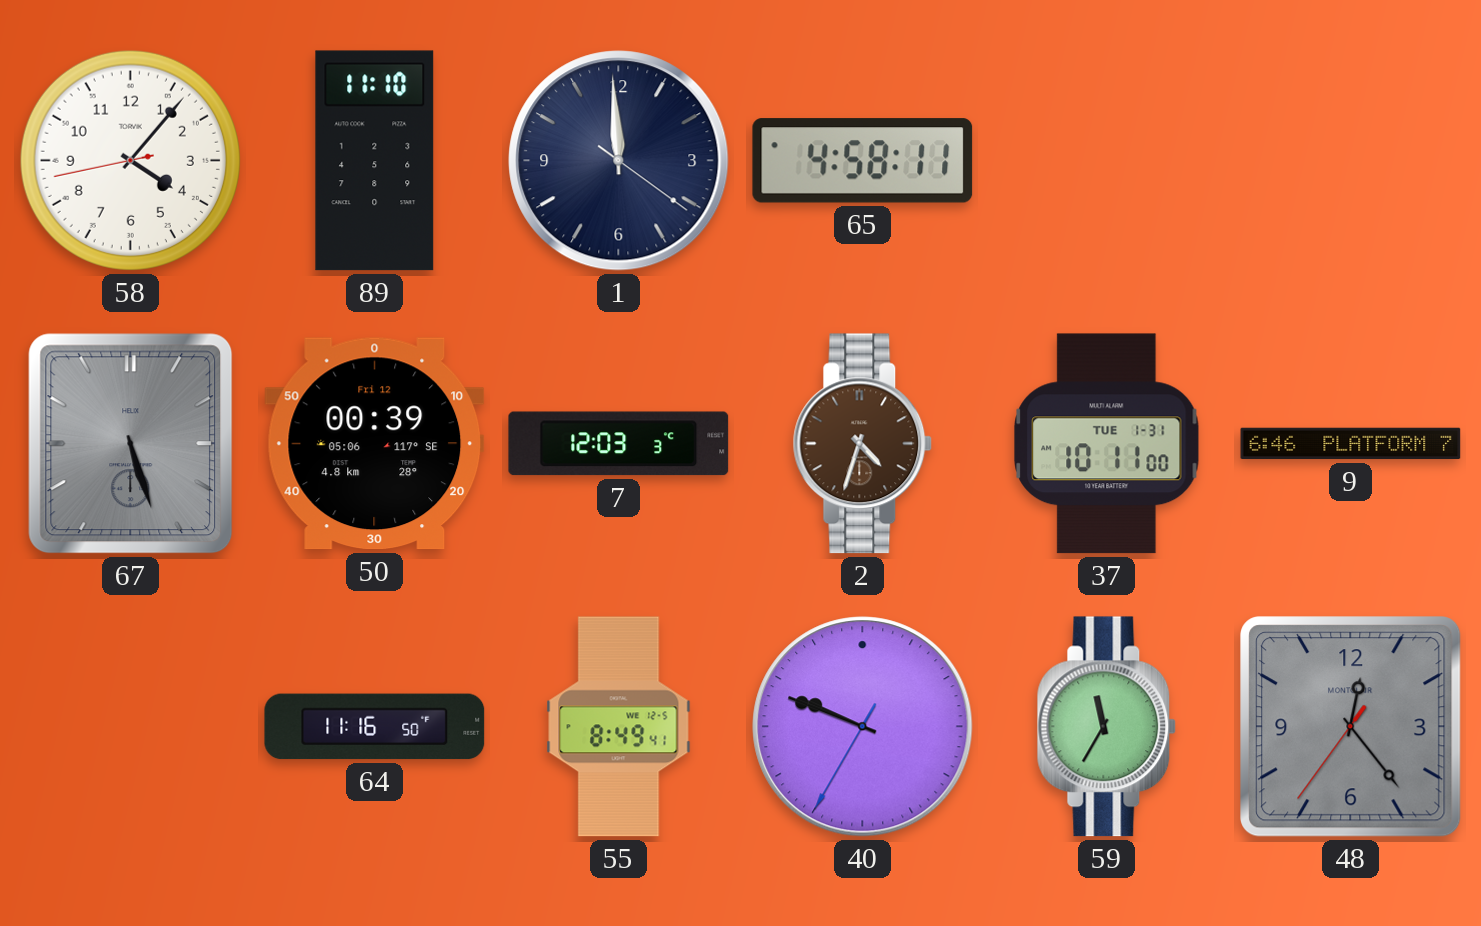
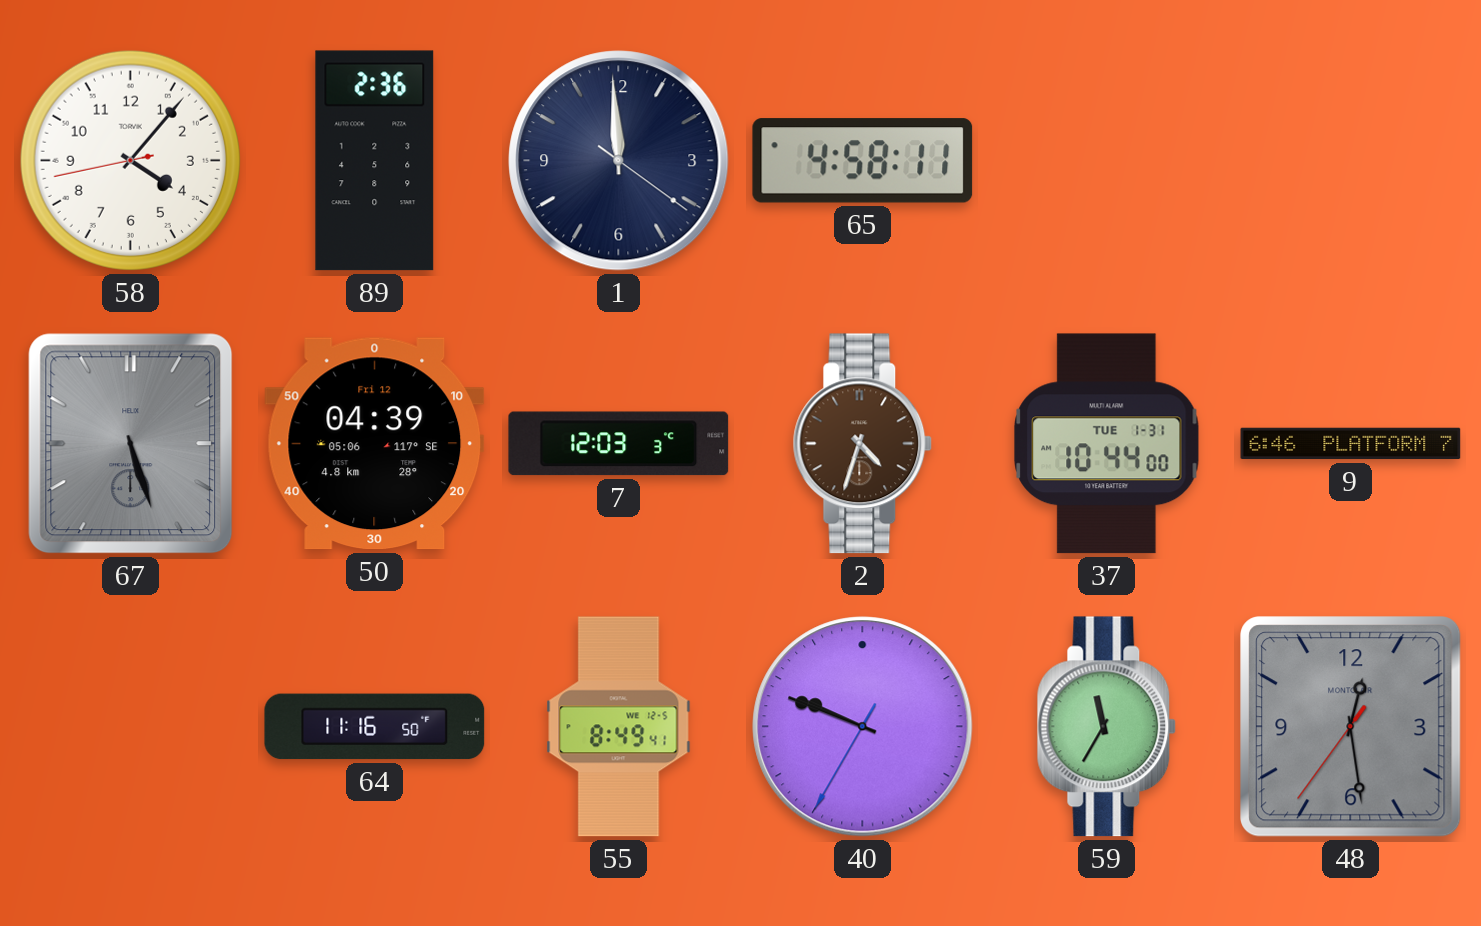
89: 11:10 -> 2:36 (375, 161)
50: 00:39 -> 04:39 (375, 444)
37: 10:11 -> 10:44 (1107, 444)
48: 12:23 -> 12:28 (1351, 727)
